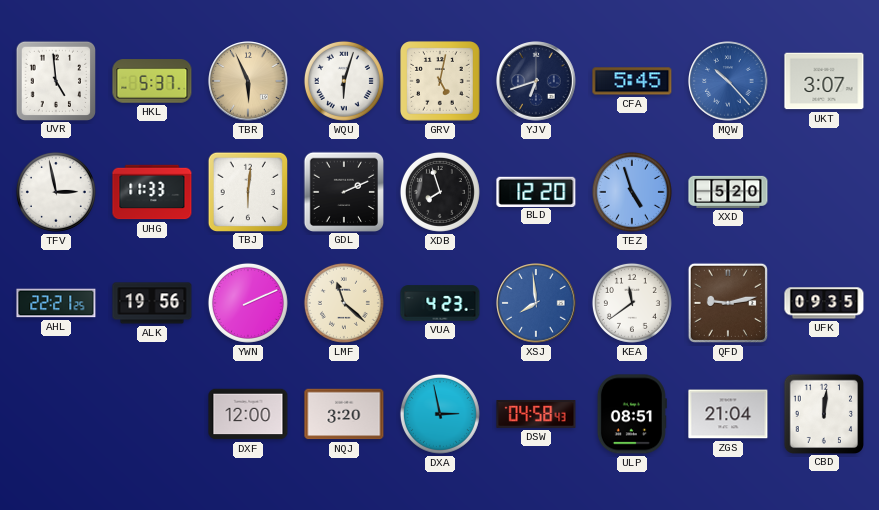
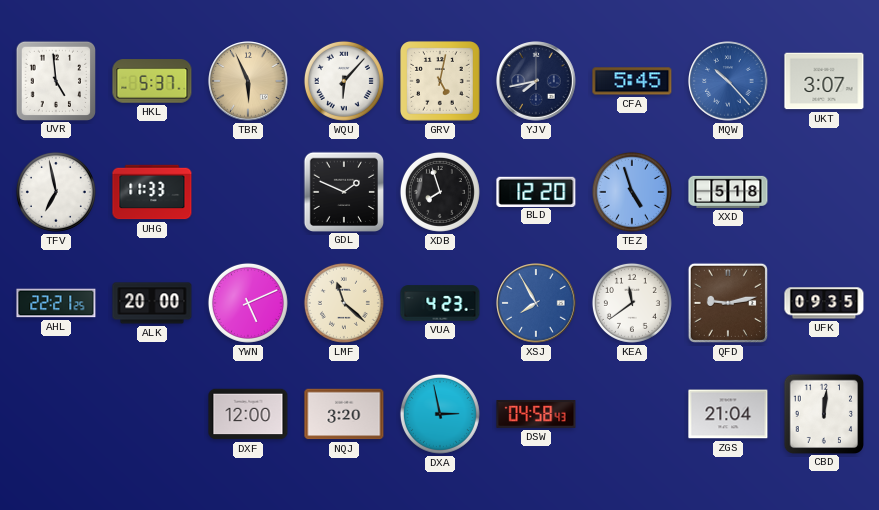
WQU: 6:03 -> 6:07 (344, 81)
YJV: 6:42 -> 7:43 (536, 81)
TFV: 2:58 -> 6:58 (56, 192)
TBJ: 6:01 -> none (247, 191)
GDL: 2:11 -> 1:49 (343, 191)
XXD: 5:20 -> 5:18 (728, 192)
ALK: 19:56 -> 20:00 (152, 303)
YWN: 2:11 -> 5:11 (248, 303)
XSJ: 7:59 -> 7:55 (536, 303)
ULP: 08:51 -> none (632, 414)
